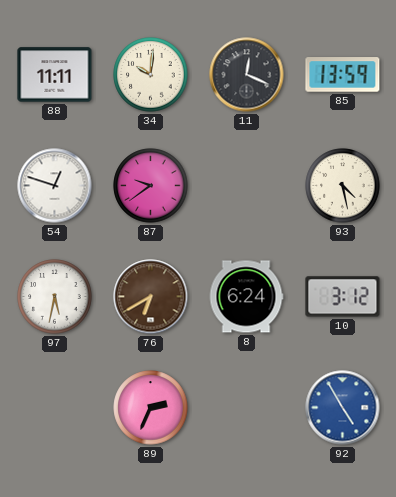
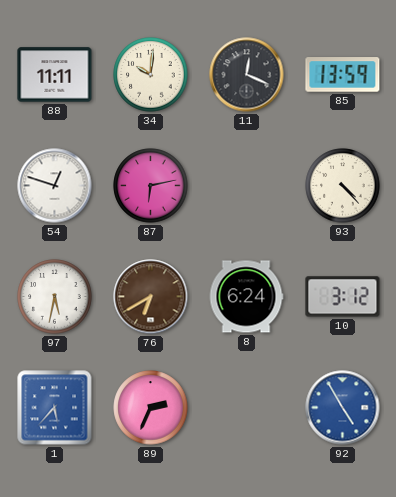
87: 9:39 -> 6:13 (151, 186)
93: 4:28 -> 4:23 (343, 186)
1: none -> 5:37 (55, 408)
